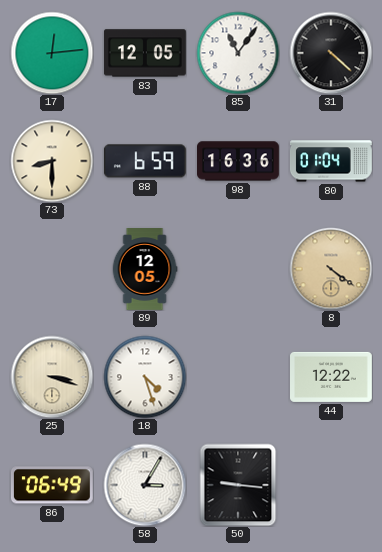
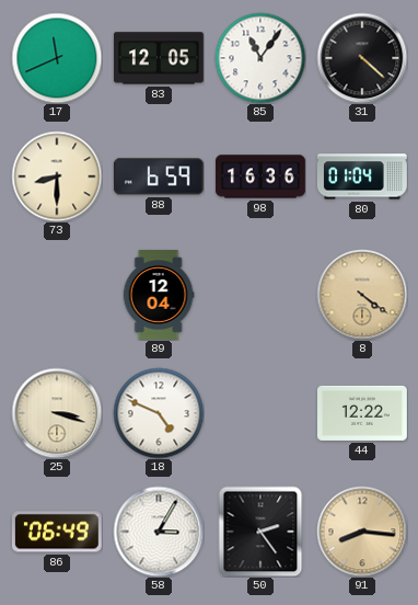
17: 12:14 -> 11:41 (57, 58)
89: 12:05 -> 12:04 (159, 296)
18: 4:27 -> 4:49 (159, 413)
50: 9:16 -> 2:24 (260, 532)
91: none -> 8:16 (362, 532)
